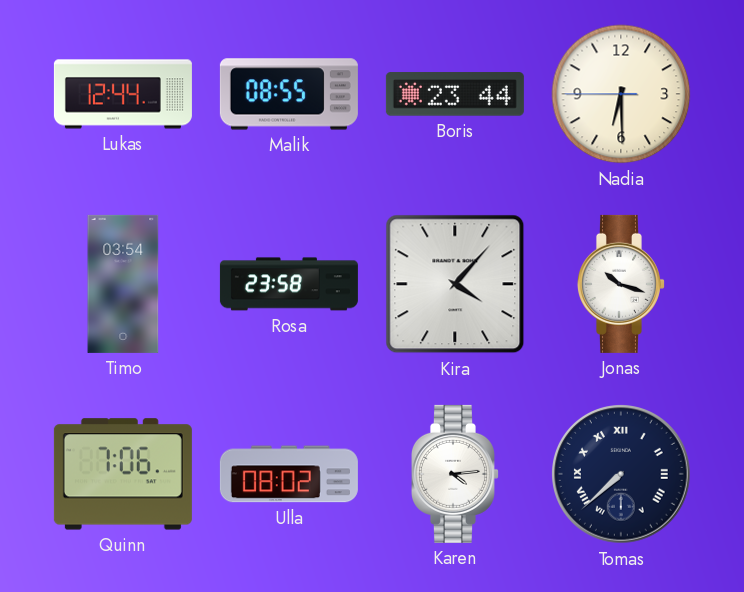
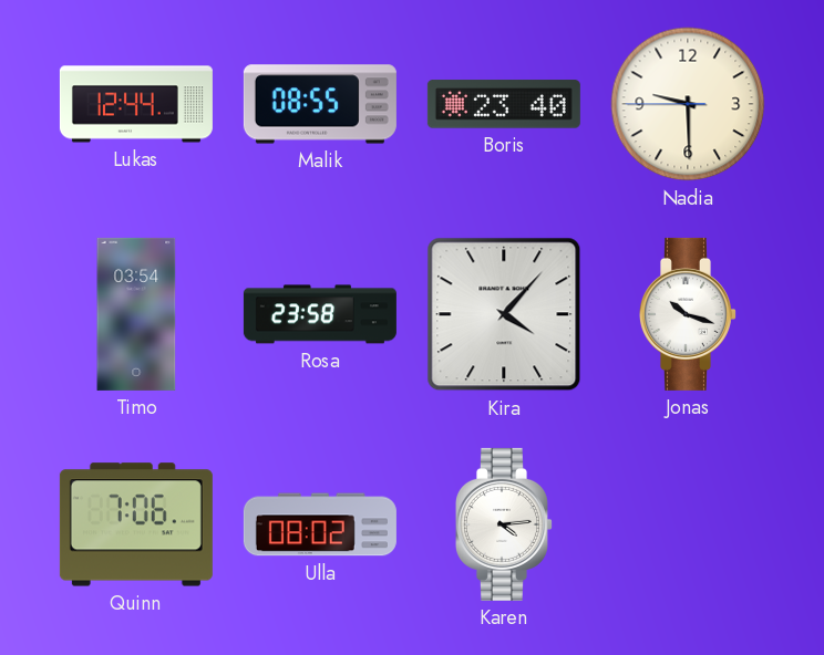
Boris: 23:44 -> 23:40 (504, 104)
Nadia: 6:29 -> 9:29 (688, 104)
Tomas: 7:38 -> none (622, 475)
